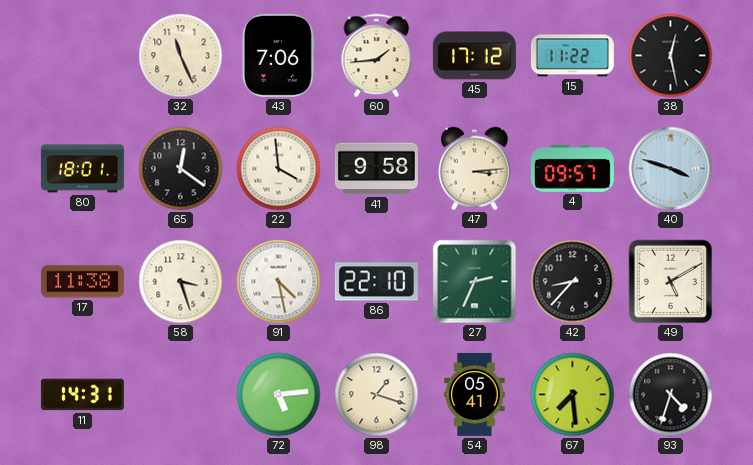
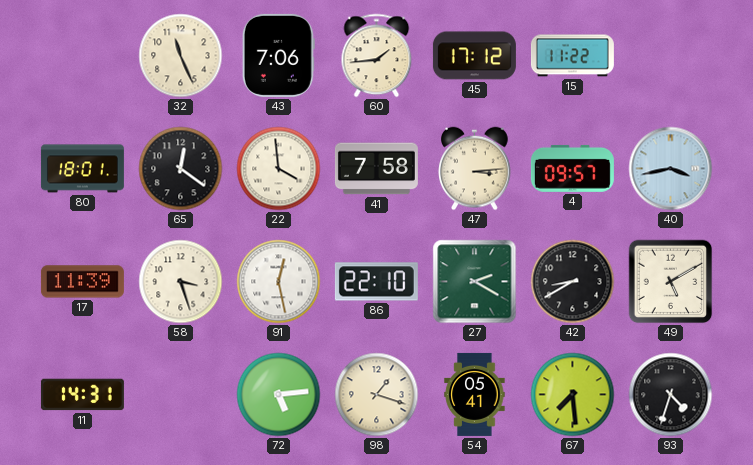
38: 12:28 -> none (671, 56)
41: 9:58 -> 7:58 (376, 169)
40: 3:48 -> 3:43 (671, 169)
17: 11:38 -> 11:39 (82, 282)
91: 4:28 -> 12:28 (279, 282)
27: 2:34 -> 2:20 (475, 282)
42: 8:37 -> 8:40 (573, 282)
